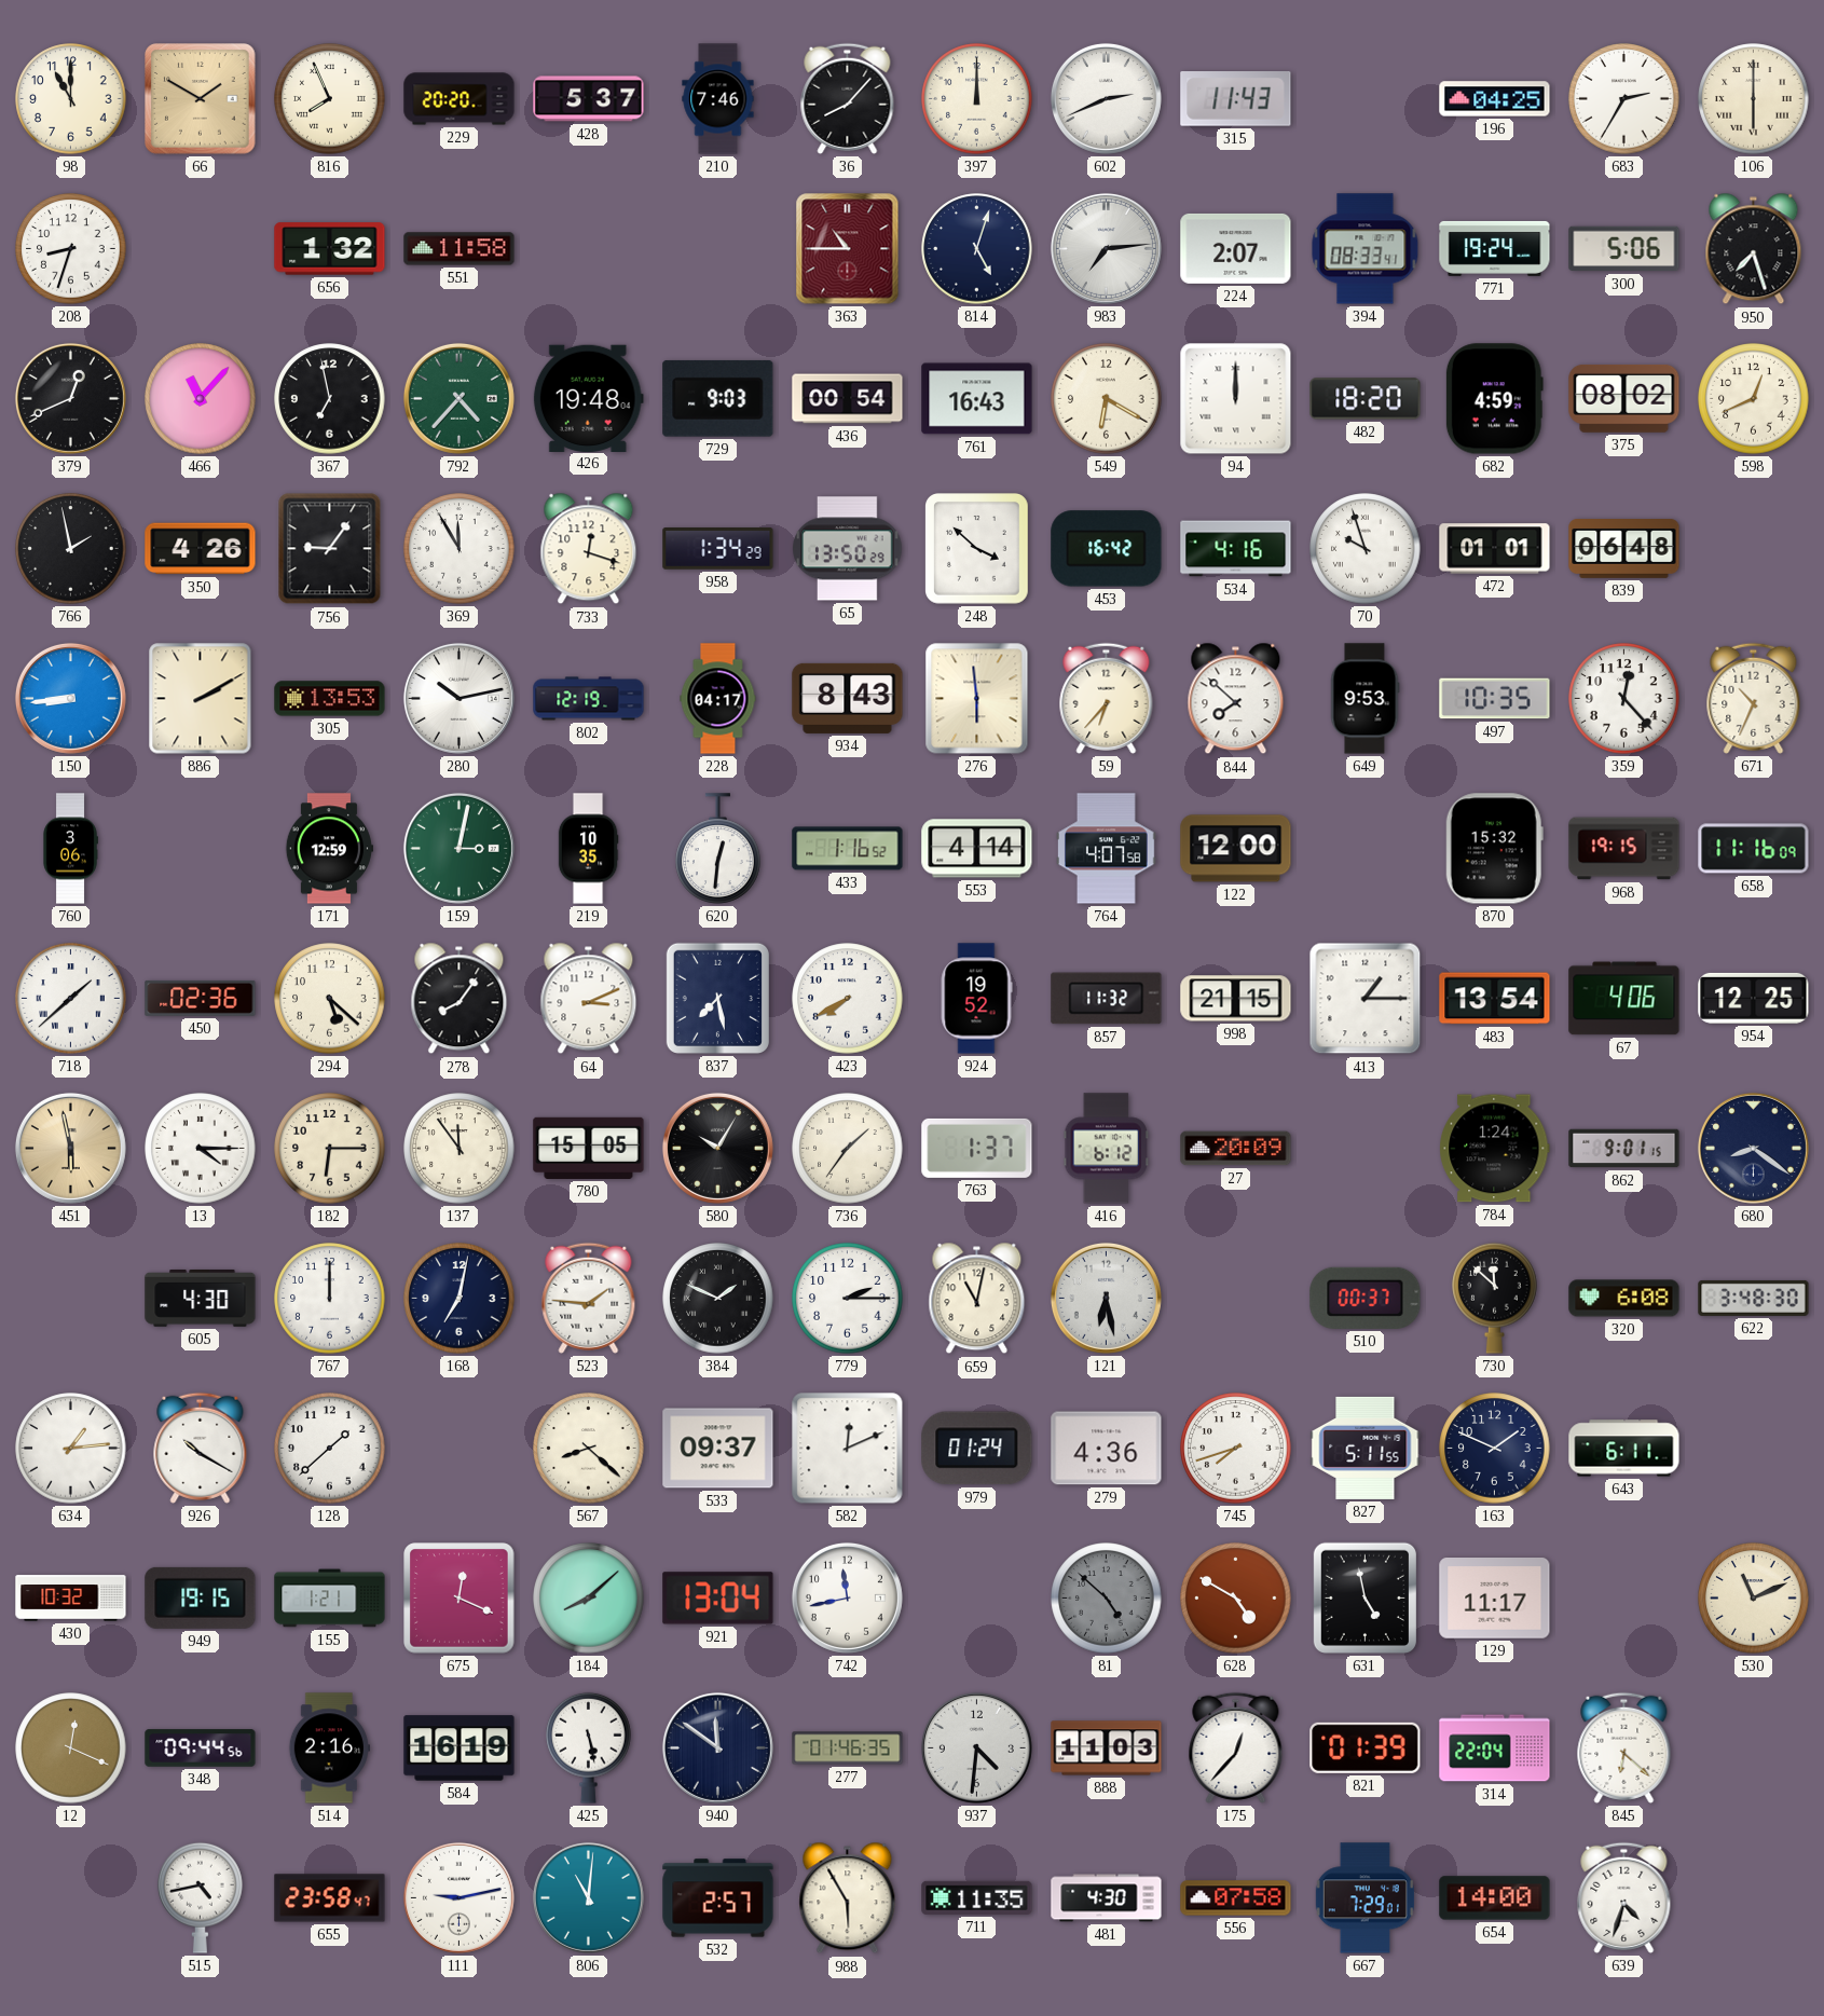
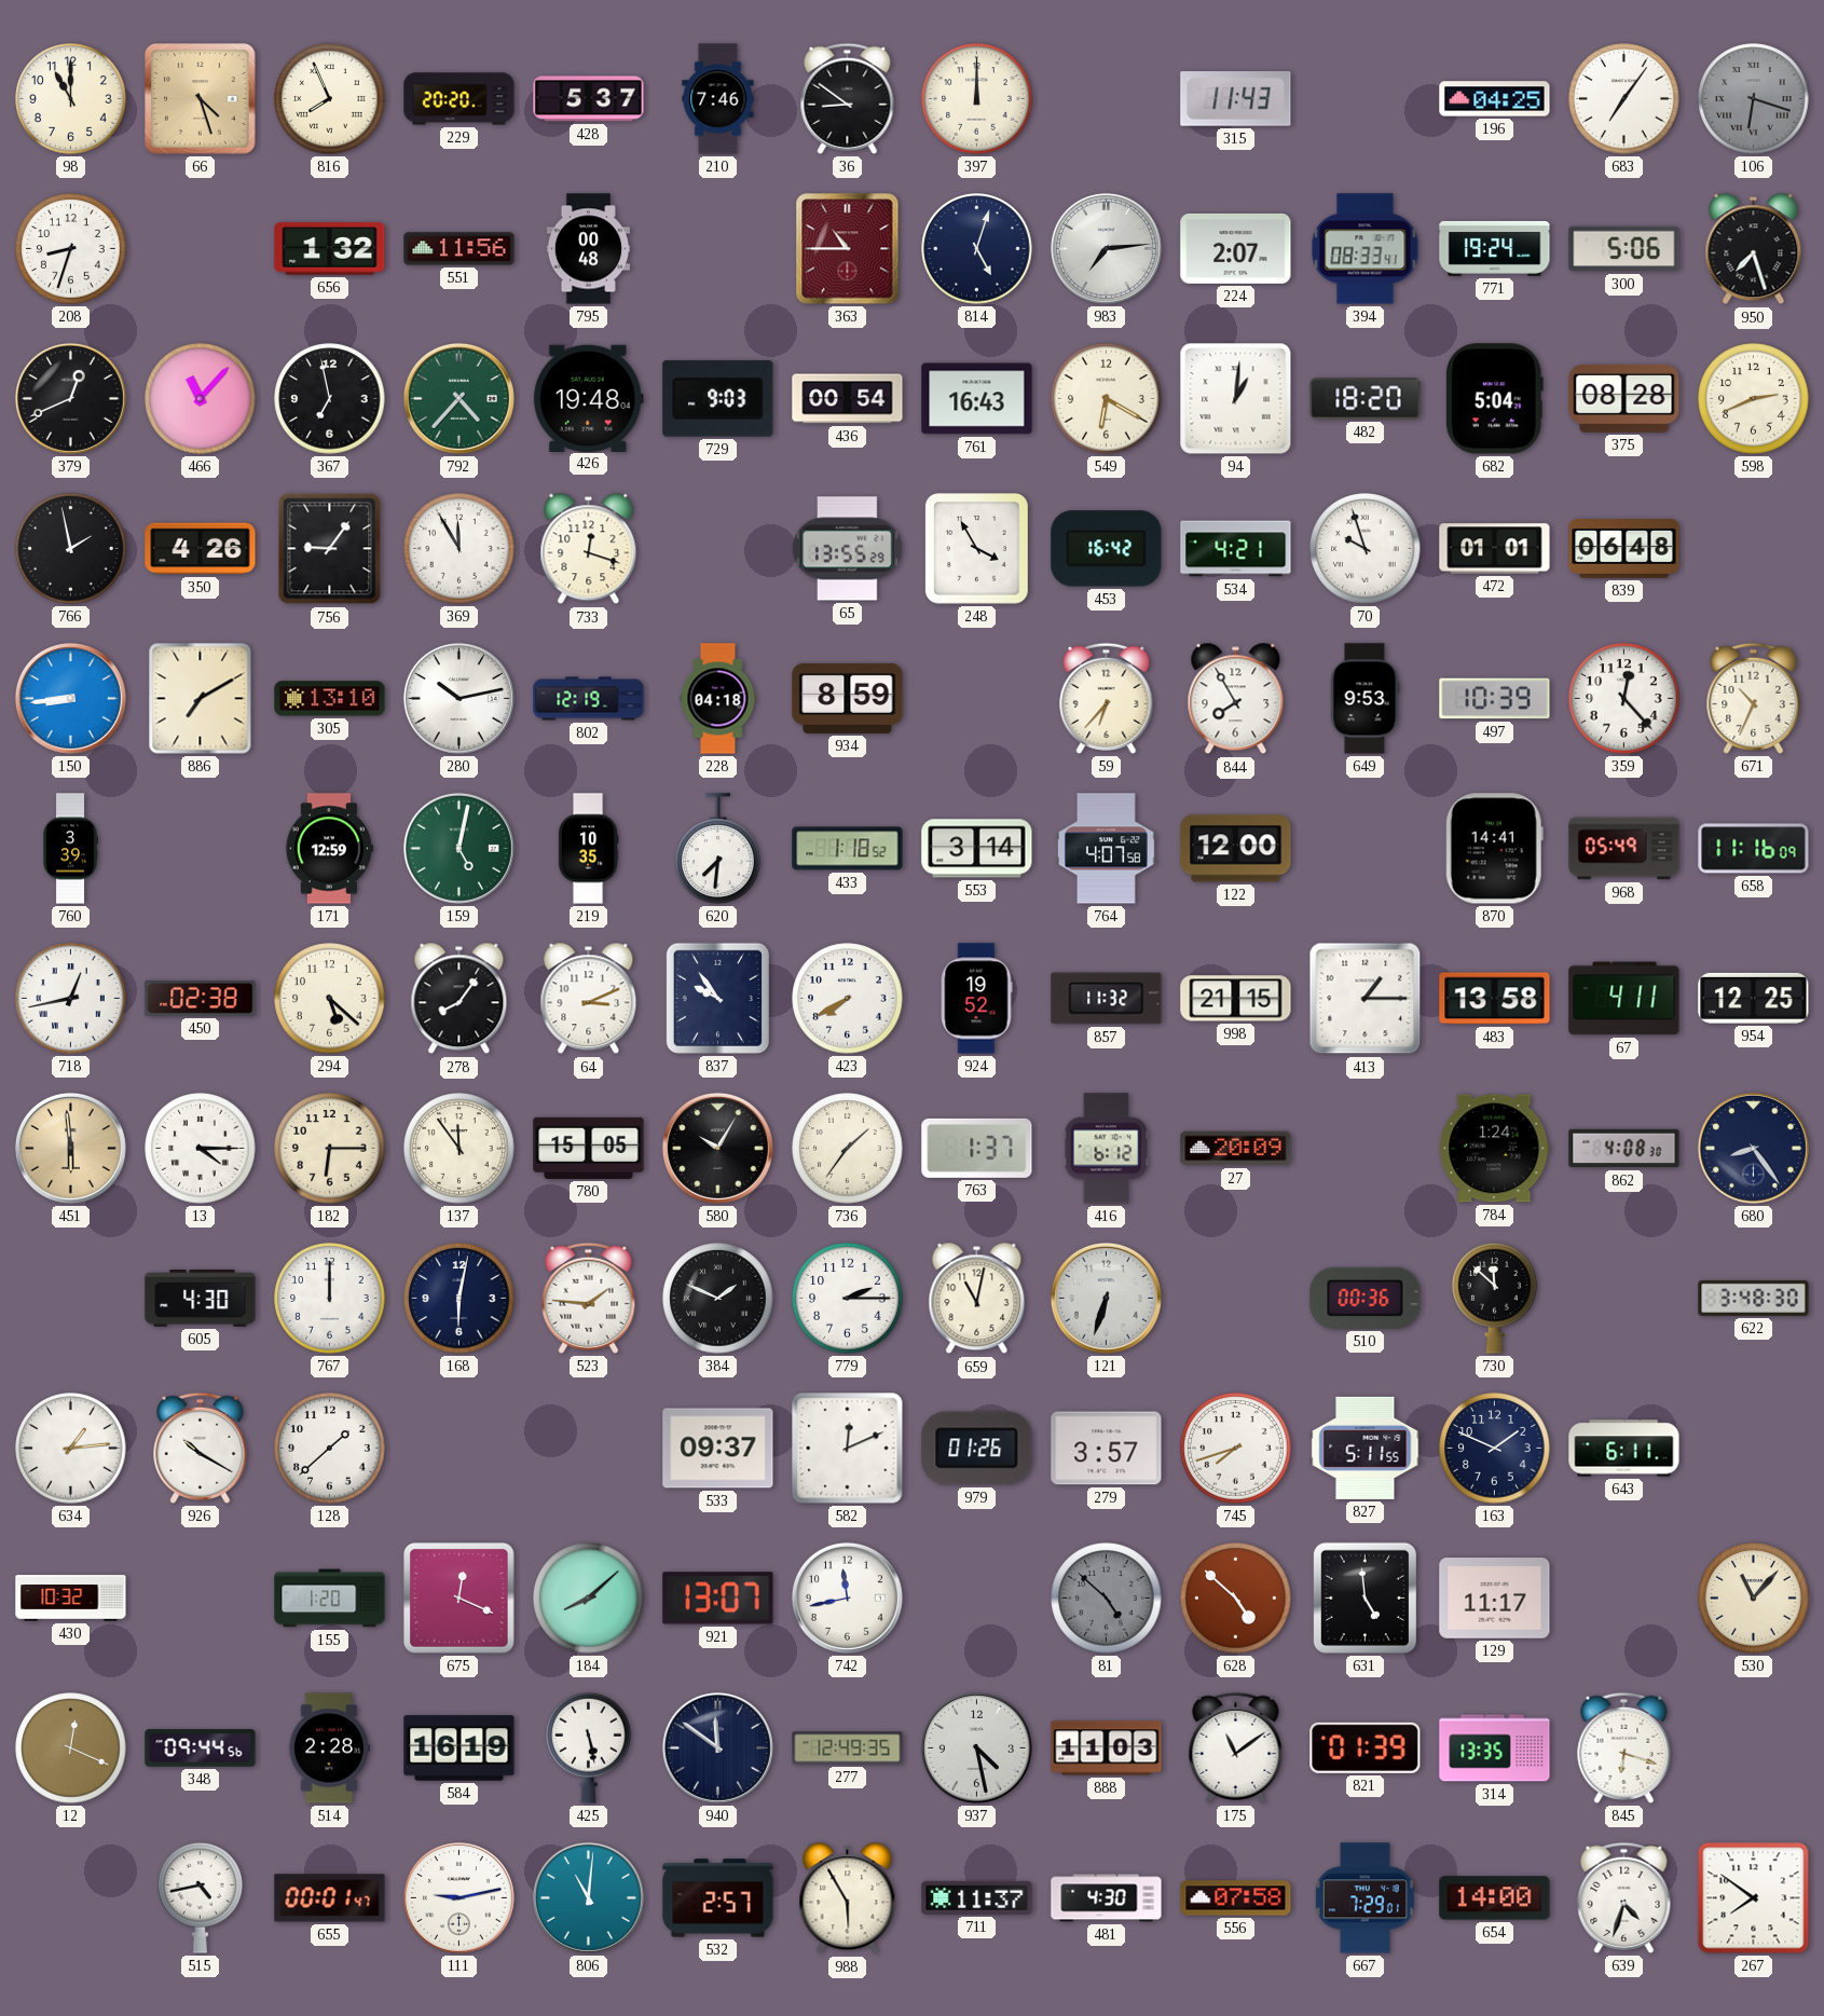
66: 1:50 -> 4:27 (201, 99)
36: 8:07 -> 8:51 (848, 98)
602: 2:41 -> none (1106, 98)
683: 2:35 -> 7:06 (1624, 99)
106: 6:00 -> 6:18 (1754, 99)
106 dial: cream -> grey (1754, 99)
551: 11:58 -> 11:56 (460, 249)
795: none -> 00:48 (588, 249)
94: 12:00 -> 1:01 (1236, 399)
682: 4:59 -> 5:04 (1494, 399)
375: 08:02 -> 08:28 (1624, 398)
598: 12:41 -> 2:41 (1754, 399)
958: 1:34 -> none (718, 549)
65: 13:50 -> 13:55 (848, 549)
248: 3:52 -> 3:55 (977, 549)
534: 4:16 -> 4:21 (1236, 549)
886: 2:10 -> 7:10 (201, 699)
305: 13:53 -> 13:10 (330, 699)
228: 04:17 -> 04:18 (718, 699)
934: 8:43 -> 8:59 (848, 698)
276: 5:59 -> none (977, 699)
844: 7:52 -> 7:55 (1236, 699)
497: 10:35 -> 10:39 (1495, 699)
760: 3:06 -> 3:39 (70, 849)
159: 3:02 -> 5:02 (458, 848)
620: 12:31 -> 7:31 (718, 849)
433: 1:16 -> 1:18 (848, 849)
553: 4:14 -> 3:14 (977, 849)
870: 15:32 -> 14:41 (1494, 849)
968: 19:15 -> 05:49 (1624, 849)
718: 1:38 -> 12:43 (71, 999)
450: 02:36 -> 02:38 (201, 998)
837: 7:28 -> 9:54 (717, 998)
483: 13:54 -> 13:58 (1495, 999)
67: 4:06 -> 4:11 (1624, 999)
451: 5:58 -> 5:59 (70, 1148)
862: 9:01 -> 4:08 (1624, 1149)
680: 8:21 -> 8:24 (1753, 1148)
168: 7:02 -> 6:02 (460, 1299)
121: 6:28 -> 6:33 (1106, 1298)
510: 00:37 -> 00:36 (1366, 1298)
320: 6:08 -> none (1624, 1299)
567: 8:22 -> none (589, 1449)
979: 01:24 -> 01:26 (977, 1449)
279: 4:36 -> 3:57 (1107, 1449)
949: 19:15 -> none (201, 1597)
155: 1:21 -> 1:20 (330, 1599)
921: 13:04 -> 13:07 (718, 1599)
628: 4:50 -> 4:52 (1236, 1599)
631: 4:58 -> 4:59 (1364, 1597)
530: 11:11 -> 11:07 (1754, 1599)
514: 2:16 -> 2:28 (329, 1748)
277: 01:46 -> 12:49 (848, 1748)
937: 4:31 -> 4:28 (976, 1747)
175: 12:37 -> 11:09 (1236, 1747)
314: 22:04 -> 13:35 (1495, 1748)
845: 6:22 -> 6:18 (1624, 1747)
655: 23:58 -> 00:01 (330, 1898)
711: 11:35 -> 11:37 (977, 1897)
267: none -> 7:51 (1754, 1898)
